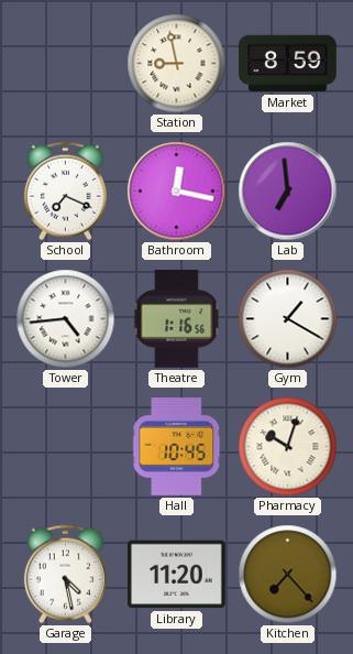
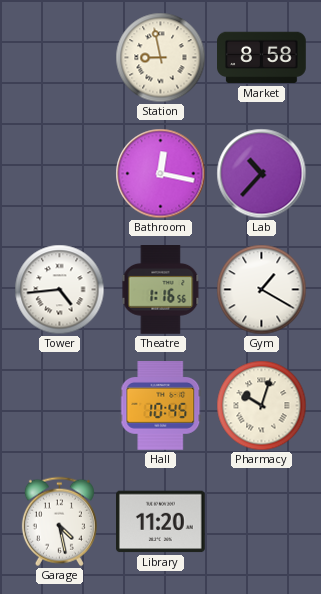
Market: 8:59 -> 8:58 (262, 58)
School: 7:19 -> none (65, 192)
Lab: 6:59 -> 10:37 (262, 174)
Kitchen: 7:23 -> none (288, 575)
